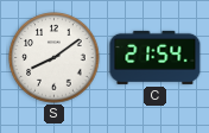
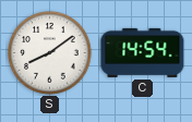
C: 21:54 -> 14:54 (143, 52)
